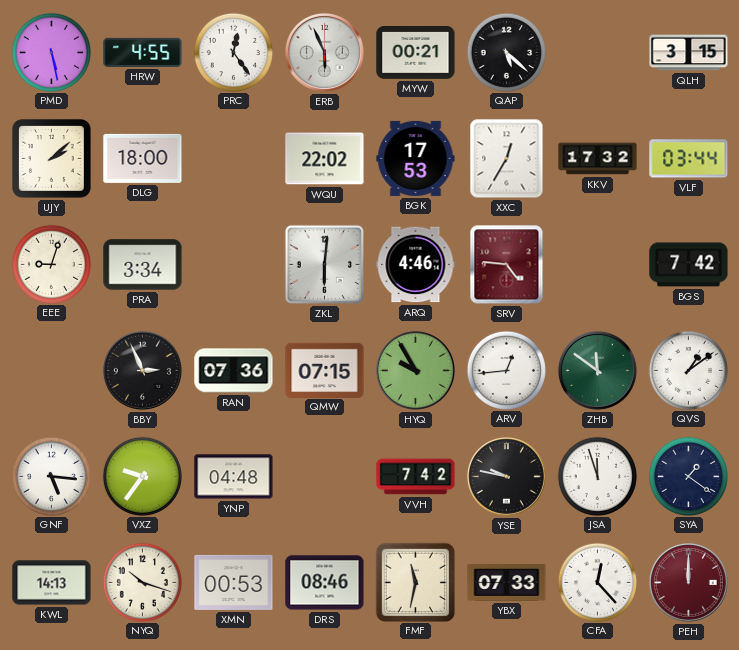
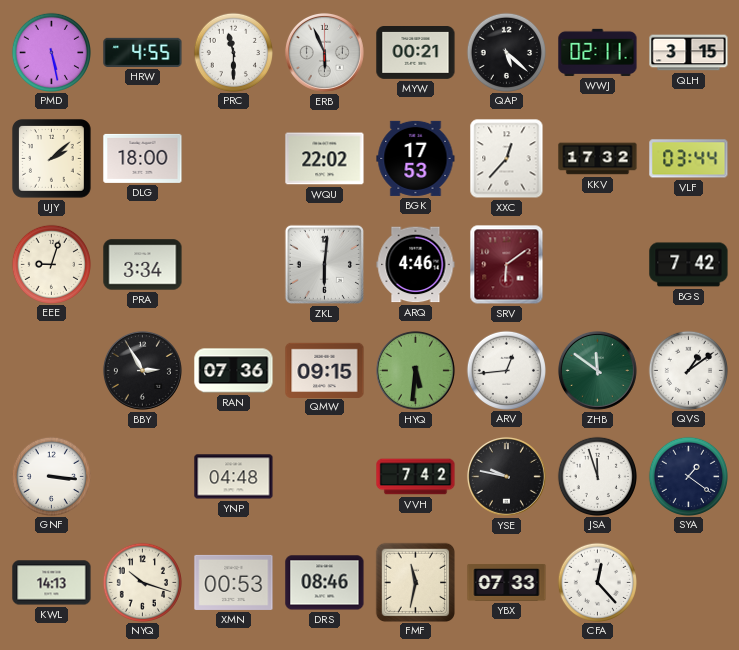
PRC: 12:24 -> 11:30 (233, 52)
WWJ: none -> 02:11 (598, 52)
XXC: 12:35 -> 12:37 (507, 159)
SRV: 4:46 -> 6:09 (507, 265)
BBY: 2:56 -> 2:55 (142, 370)
QMW: 07:15 -> 09:15 (325, 370)
HYQ: 9:55 -> 5:31 (415, 370)
GNF: 5:16 -> 3:16 (51, 476)
VXZ: 9:36 -> none (142, 476)
PEH: 12:00 -> none (688, 582)
